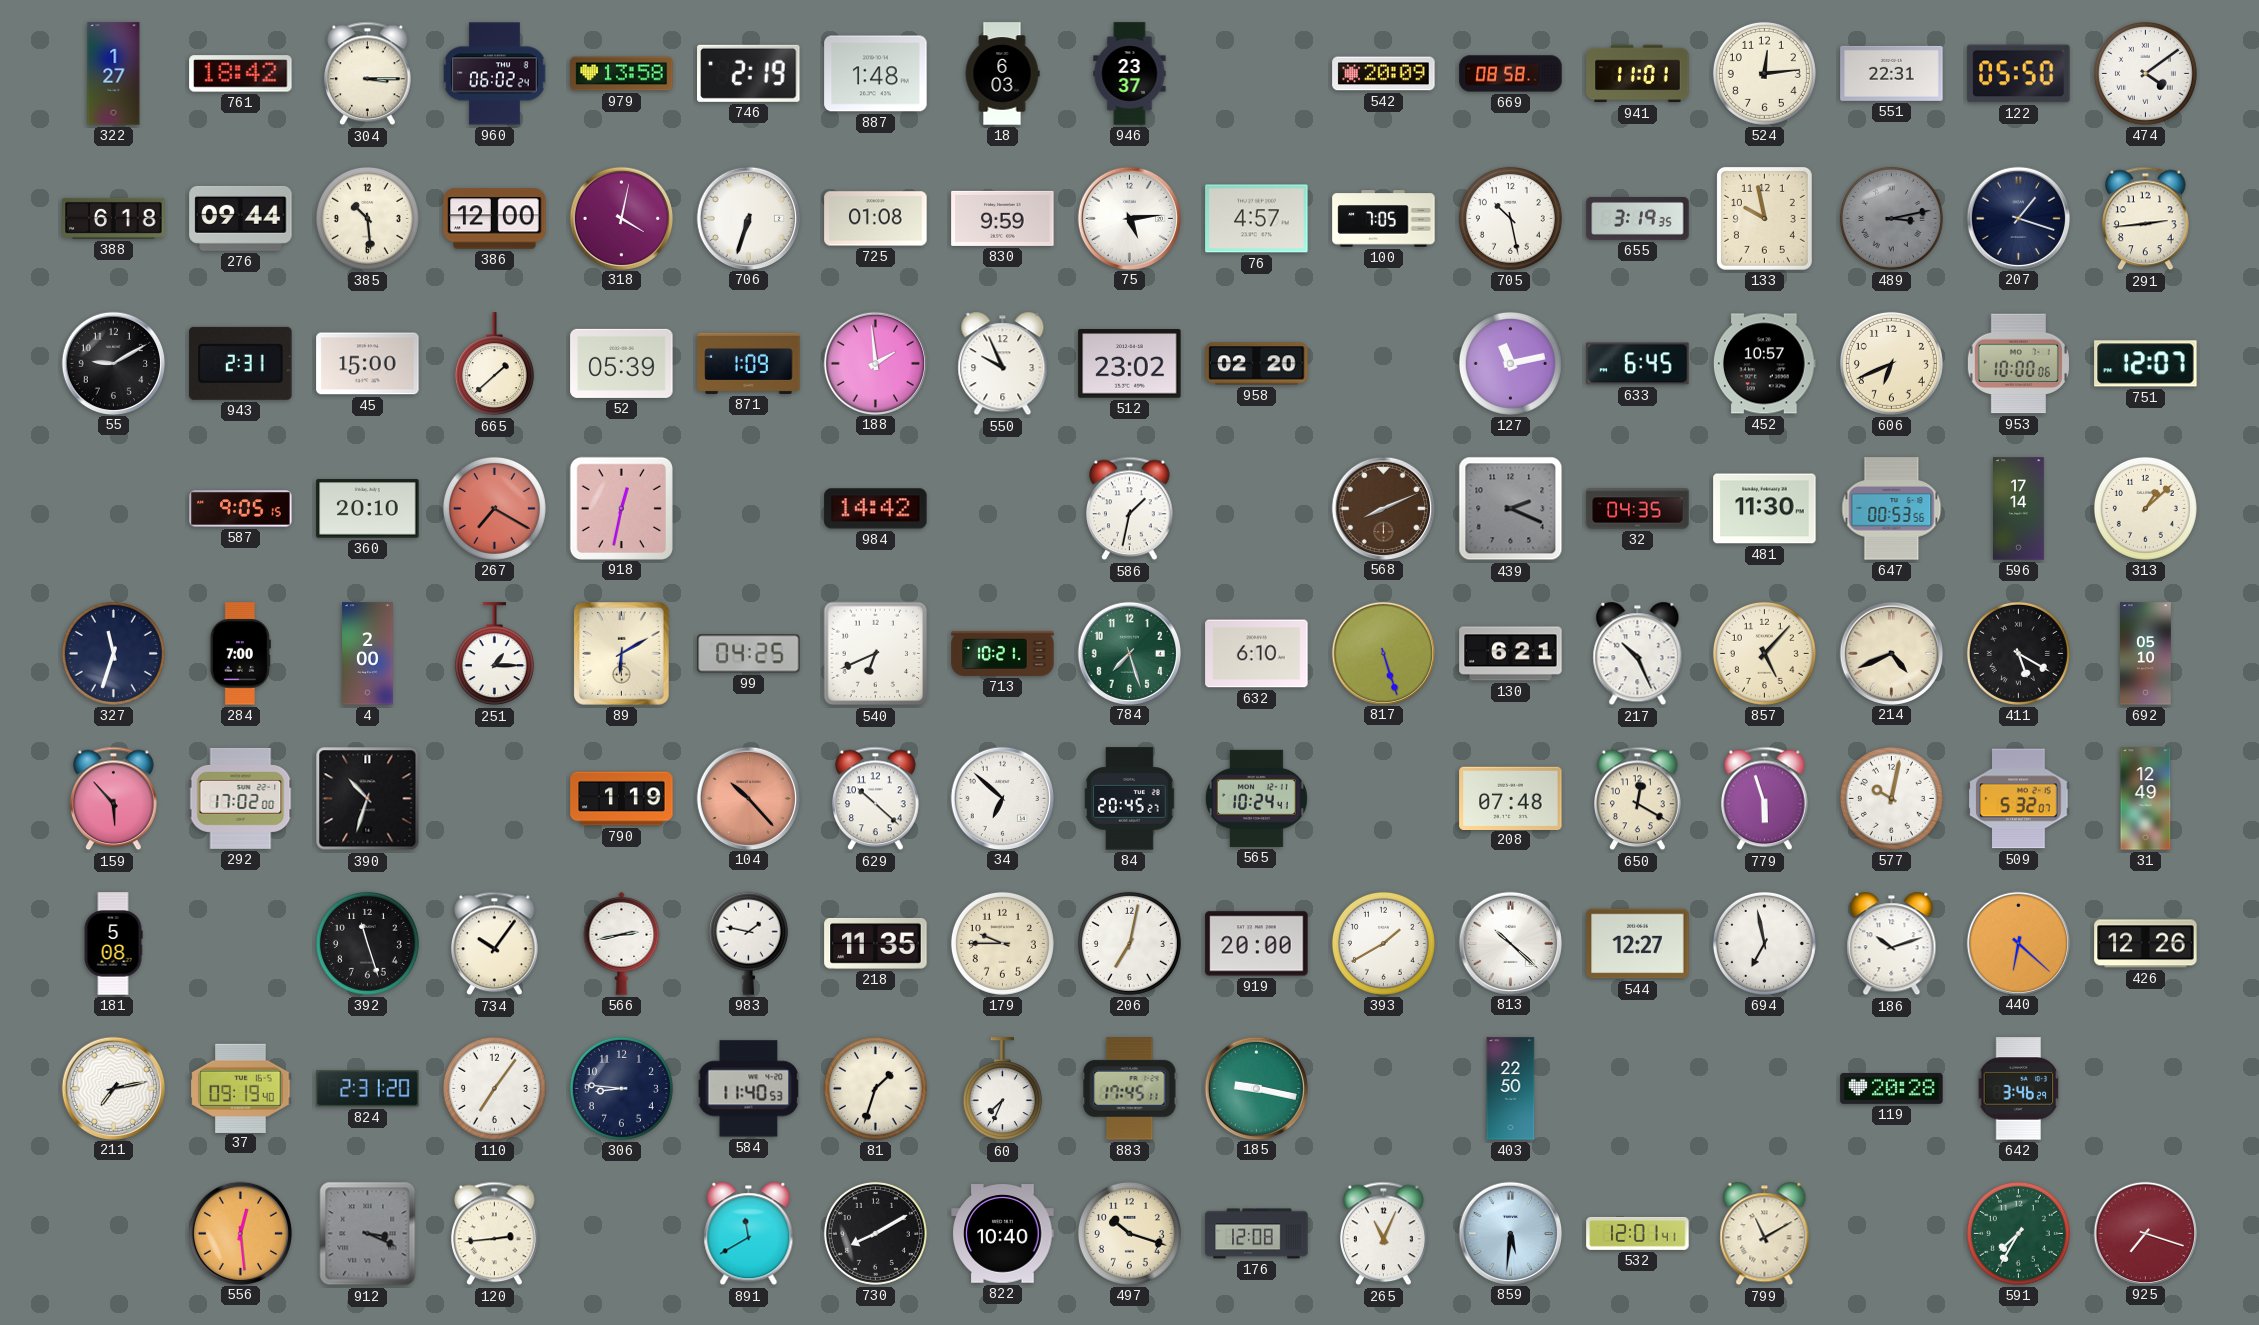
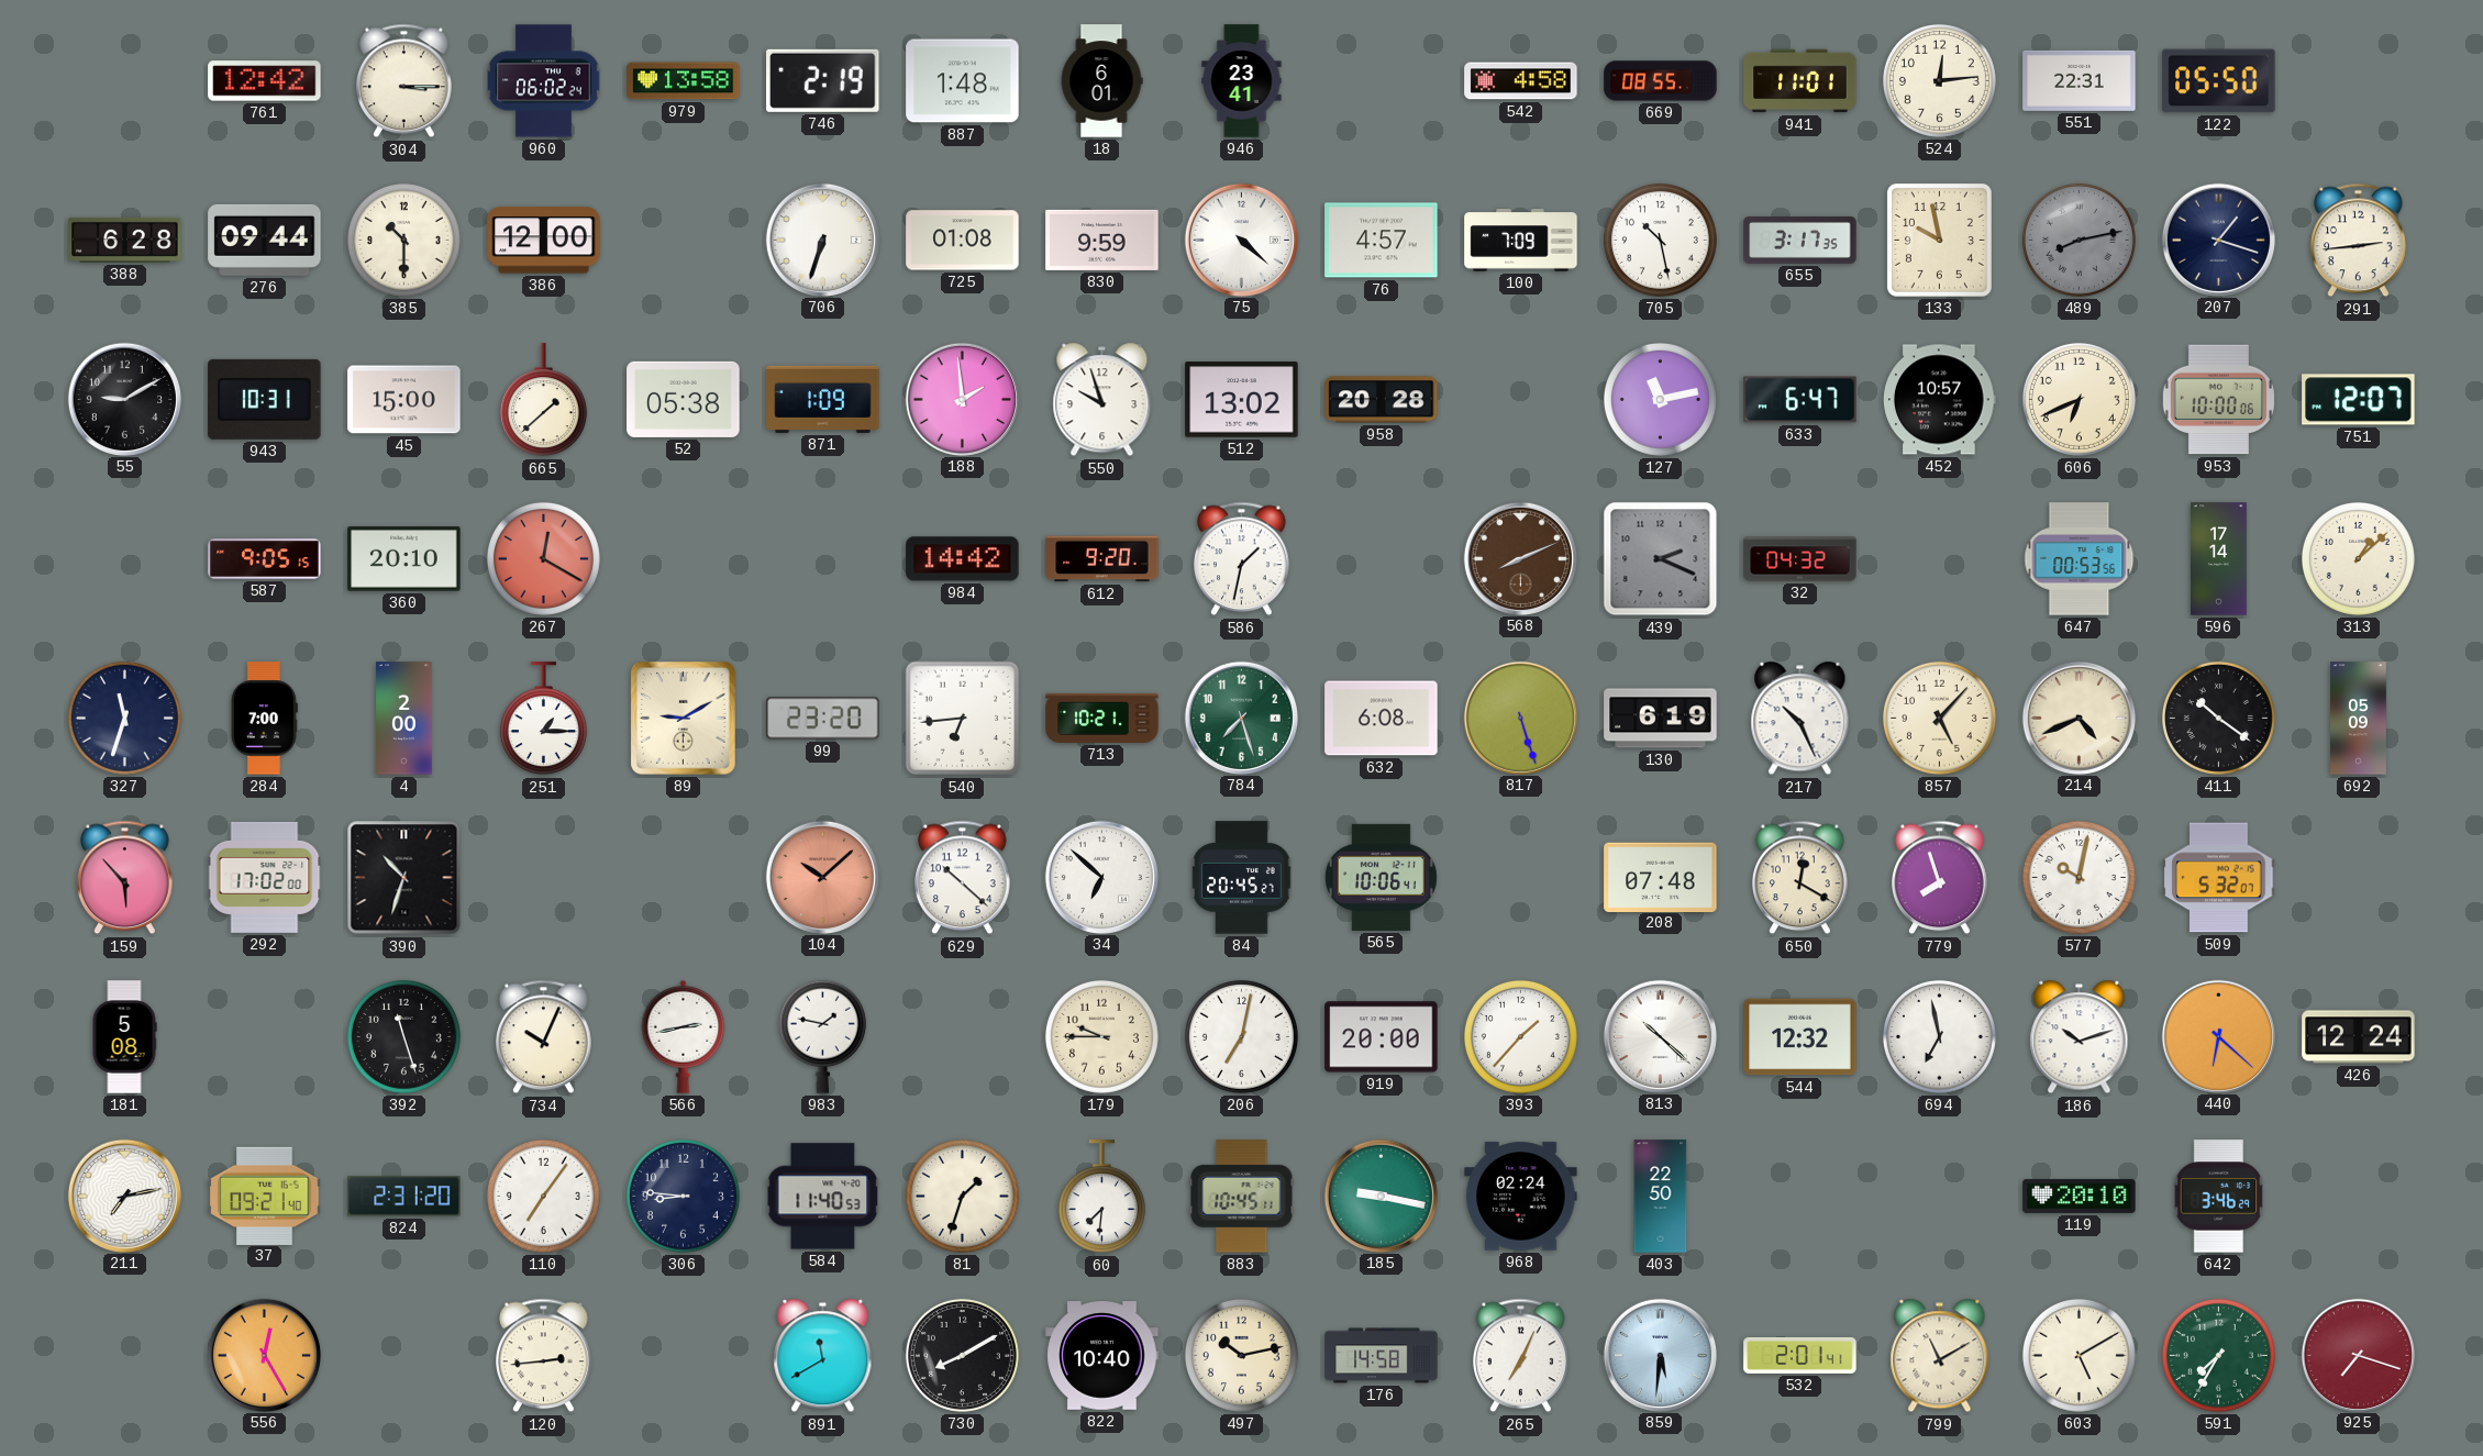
322: 1:27 -> none (114, 74)
761: 18:42 -> 12:42 (265, 81)
18: 6:03 -> 6:01 (1101, 81)
946: 23:37 -> 23:41 (1242, 81)
542: 20:09 -> 4:58 (1521, 81)
669: 08:58 -> 08:55 (1661, 81)
474: 4:09 -> none (2145, 73)
388: 6:18 -> 6:28 (125, 240)
385: 10:29 -> 10:30 (403, 240)
318: 4:02 -> none (621, 218)
75: 5:14 -> 4:22 (1241, 240)
100: 7:05 -> 7:09 (1521, 241)
655: 3:19 -> 3:17 (1800, 240)
489: 3:13 -> 8:13 (2079, 240)
943: 2:31 -> 10:31 (265, 399)
52: 05:39 -> 05:38 (684, 399)
550: 9:56 -> 9:57 (1102, 400)
512: 23:02 -> 13:02 (1242, 400)
958: 02:20 -> 20:28 (1382, 400)
633: 6:45 -> 6:47 (1800, 400)
267: 7:20 -> 12:20 (543, 558)
918: 12:32 -> none (621, 508)
612: none -> 9:20 (1102, 559)
32: 04:35 -> 04:32 (1800, 559)
481: 11:30 -> none (1765, 509)
89: 6:10 -> 9:10 (684, 719)
99: 04:25 -> 23:20 (823, 719)
540: 6:41 -> 6:44 (963, 719)
632: 6:10 -> 6:08 (1382, 719)
130: 6:21 -> 6:19 (1661, 719)
411: 5:20 -> 10:21 (2218, 718)
692: 05:10 -> 05:09 (2359, 719)
790: 1:19 -> none (622, 799)
104: 10:23 -> 10:08 (822, 877)
565: 10:24 -> 10:06 (1381, 877)
779: 5:57 -> 7:57 (1940, 878)
31: 12:49 -> none (2146, 799)
734: 10:06 -> 10:04 (544, 1037)
218: 11:35 -> none (876, 944)
393: 1:40 -> 1:37 (1520, 1036)
544: 12:27 -> 12:32 (1800, 1037)
426: 12:26 -> 12:24 (2359, 1037)
37: 09:19 -> 09:21 (265, 1196)
60: 7:34 -> 7:31 (1101, 1197)
883: 17:45 -> 10:45 (1242, 1197)
968: none -> 02:24 (1521, 1197)
119: 20:28 -> 20:10 (2080, 1196)
556: 12:29 -> 12:25 (264, 1355)
912: 3:19 -> none (368, 1234)
497: 10:18 -> 10:13 (1241, 1355)
176: 12:08 -> 14:58 (1382, 1356)
265: 11:04 -> 7:04 (1521, 1356)
532: 12:01 -> 2:01 (1800, 1355)
603: none -> 5:10 (2079, 1355)
